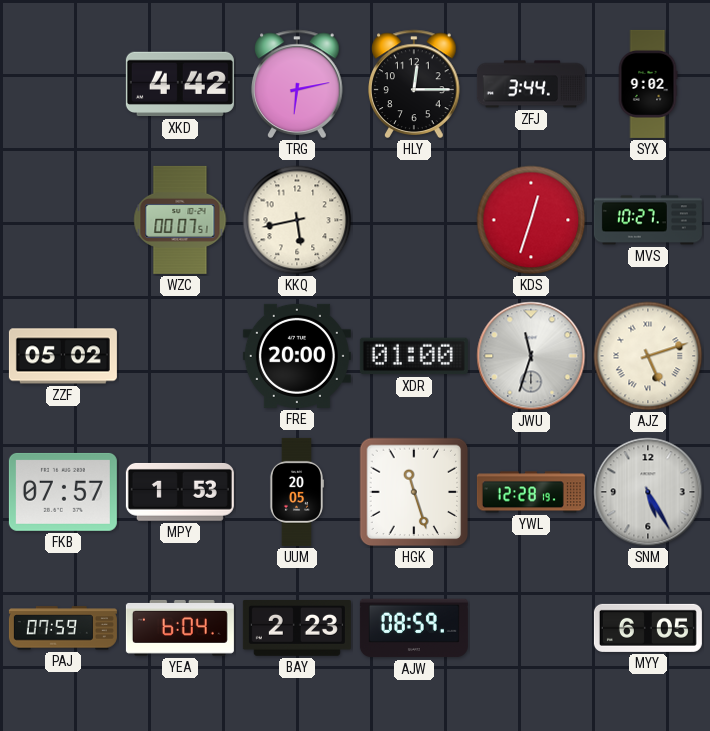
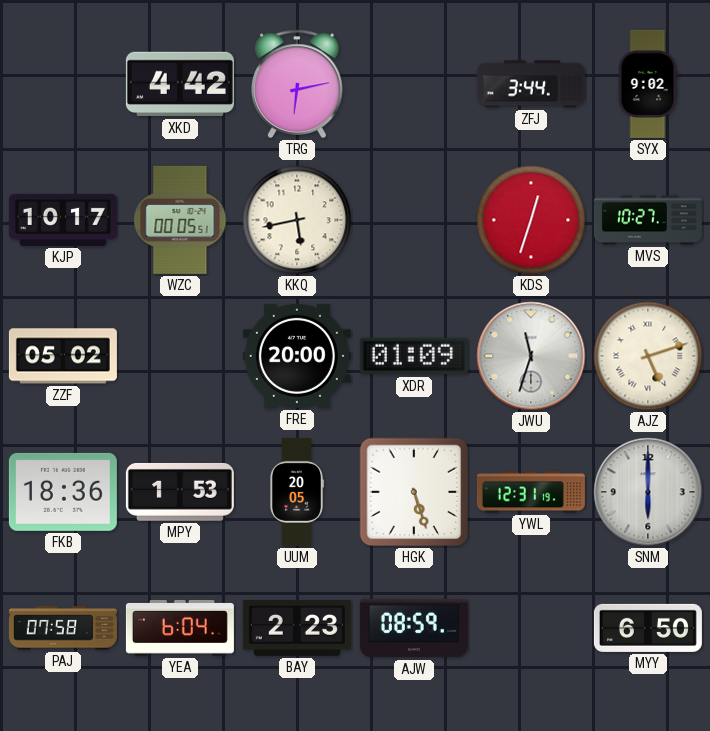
HLY: 12:15 -> none (414, 84)
KJP: none -> 10:17 (63, 220)
WZC: 00:07 -> 00:05 (180, 220)
XDR: 01:00 -> 01:09 (414, 356)
FKB: 07:57 -> 18:36 (63, 492)
HGK: 11:27 -> 5:27 (414, 492)
YWL: 12:28 -> 12:31 (531, 492)
SNM: 5:25 -> 6:00 (648, 492)
PAJ: 07:59 -> 07:58 (63, 628)
MYY: 6:05 -> 6:50 (648, 628)
